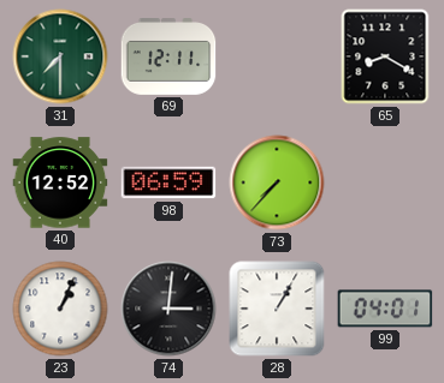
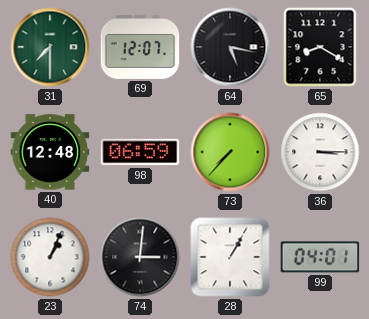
69: 12:11 -> 12:07 (140, 48)
64: none -> 5:17 (230, 47)
40: 12:52 -> 12:48 (50, 152)
36: none -> 3:15 (320, 152)
